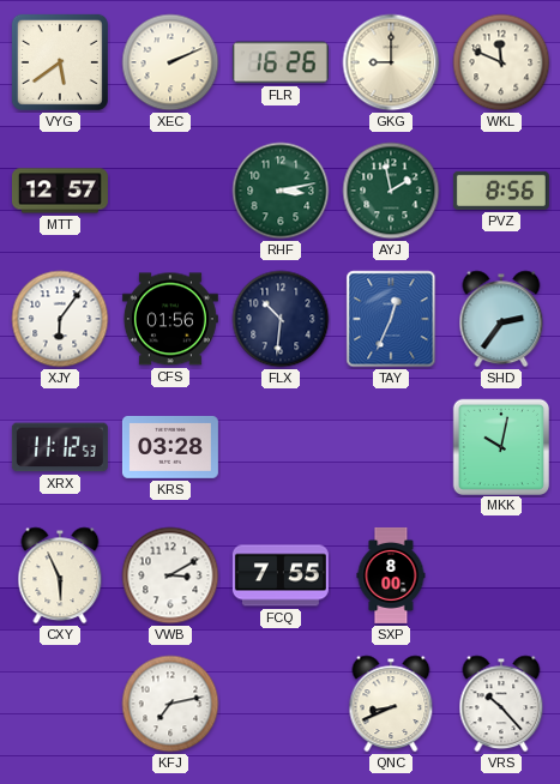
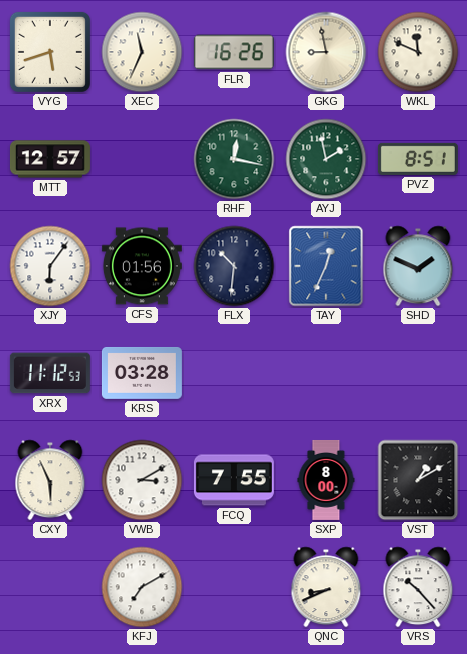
VYG: 5:39 -> 5:42 (50, 52)
XEC: 2:11 -> 11:34 (142, 52)
GKG: 9:00 -> 8:58 (326, 52)
RHF: 3:13 -> 12:17 (234, 159)
PVZ: 8:56 -> 8:51 (418, 159)
SHD: 2:36 -> 1:49 (418, 266)
MKK: 10:02 -> none (500, 446)
VST: none -> 1:10 (418, 480)
KFJ: 7:13 -> 7:10 (142, 587)
